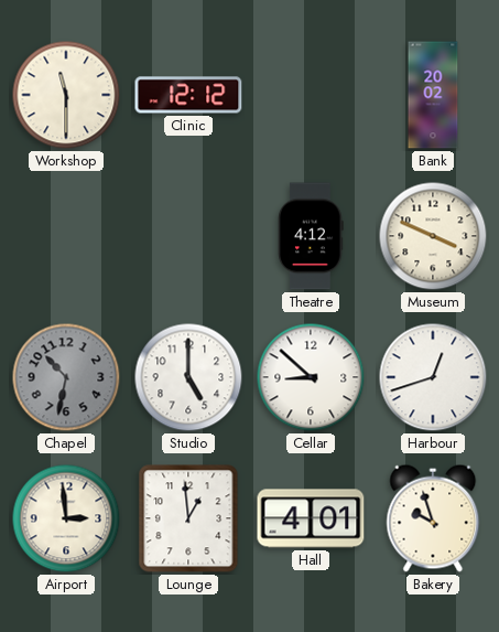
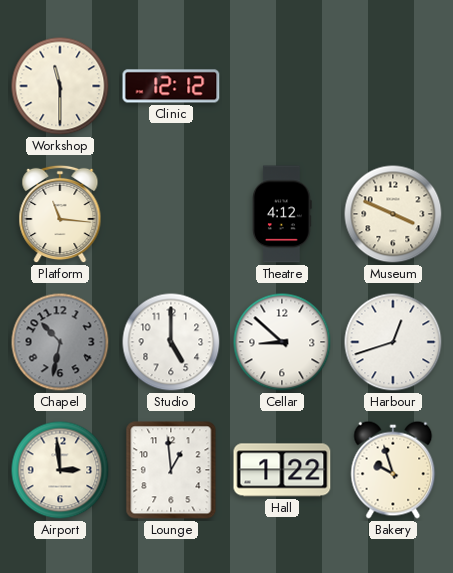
Bank: 20:02 -> none (433, 95)
Platform: none -> 11:16 (60, 214)
Hall: 4:01 -> 1:22 (282, 470)
